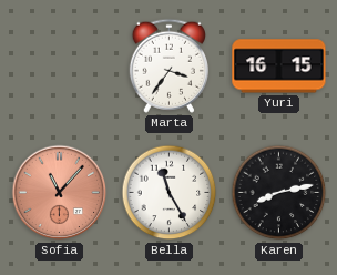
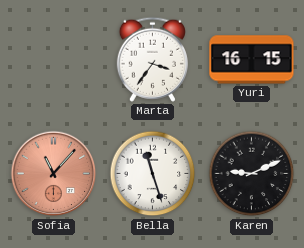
Bella: 11:25 -> 11:27 (153, 174)
Karen: 8:13 -> 9:11 (252, 174)
